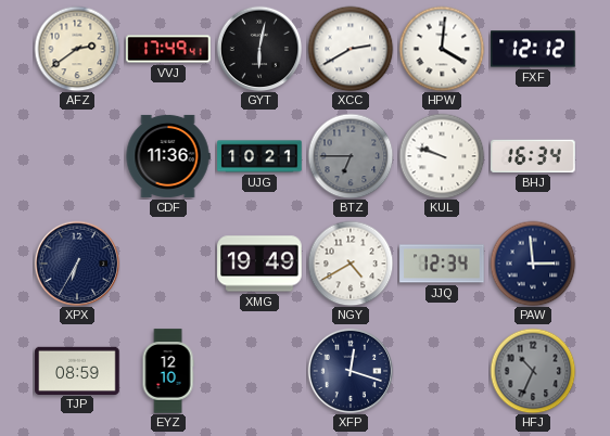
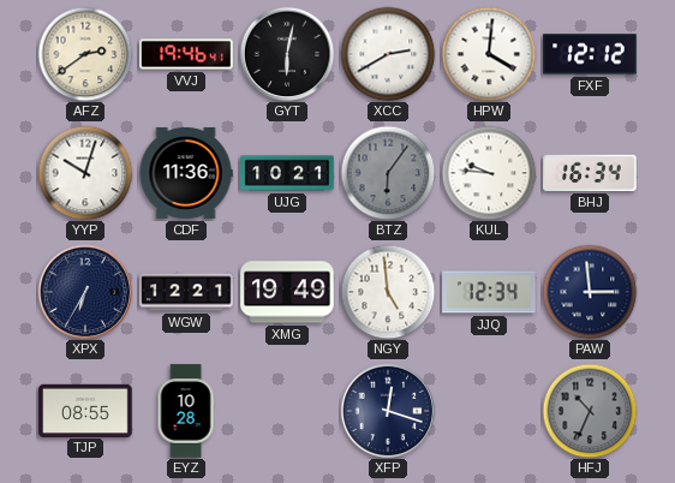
VVJ: 17:49 -> 19:46 (186, 54)
YYP: none -> 10:03 (85, 173)
BTZ: 6:45 -> 6:06 (388, 173)
KUL: 9:48 -> 9:46 (489, 173)
WGW: none -> 12:21 (186, 292)
NGY: 4:40 -> 4:59 (388, 292)
TJP: 08:59 -> 08:55 (85, 410)
EYZ: 12:10 -> 10:28 (186, 411)
